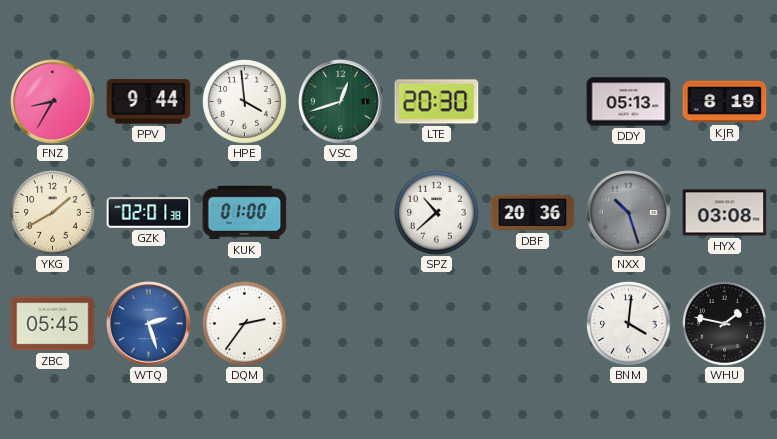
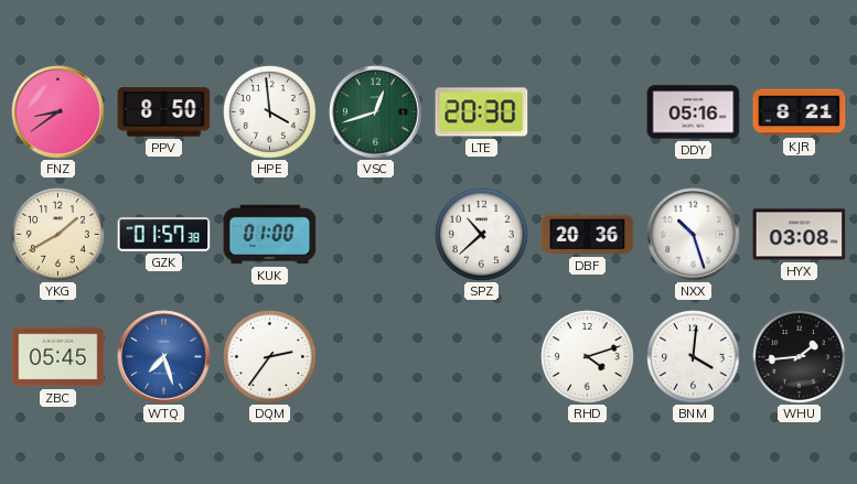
FNZ: 8:35 -> 8:39 (58, 112)
PPV: 9:44 -> 8:50 (164, 112)
DDY: 05:13 -> 05:16 (694, 112)
KJR: 8:19 -> 8:21 (800, 112)
GZK: 02:01 -> 01:57 (164, 235)
NXX dial: grey -> white (694, 235)
WTQ: 2:27 -> 7:27 (164, 357)
RHD: none -> 4:12 (588, 357)
WHU: 1:47 -> 1:44 (800, 357)
